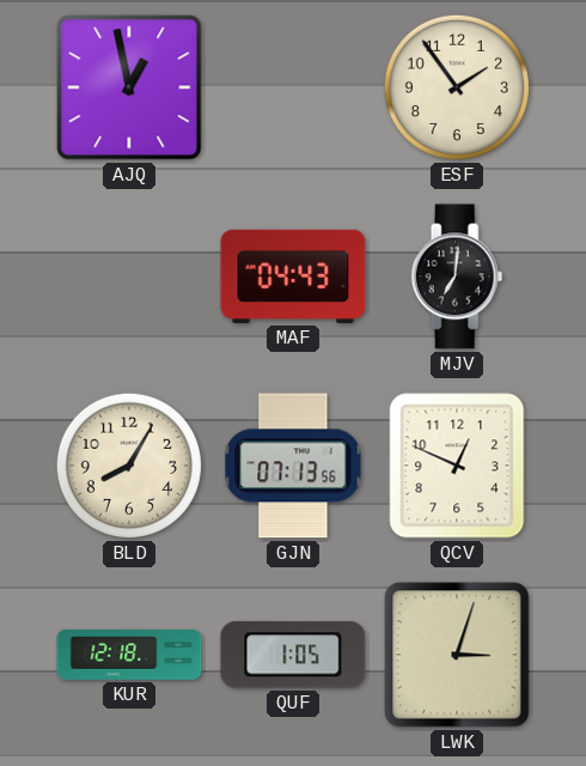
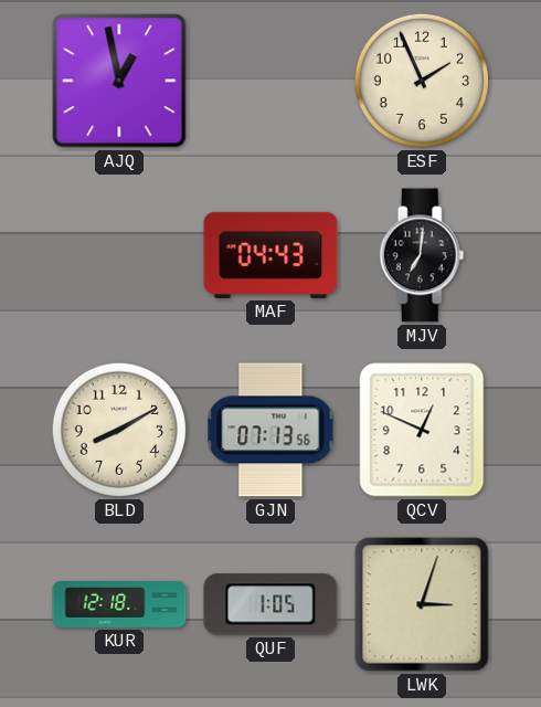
ESF: 1:54 -> 1:56 (422, 81)
BLD: 8:05 -> 8:10 (119, 430)
